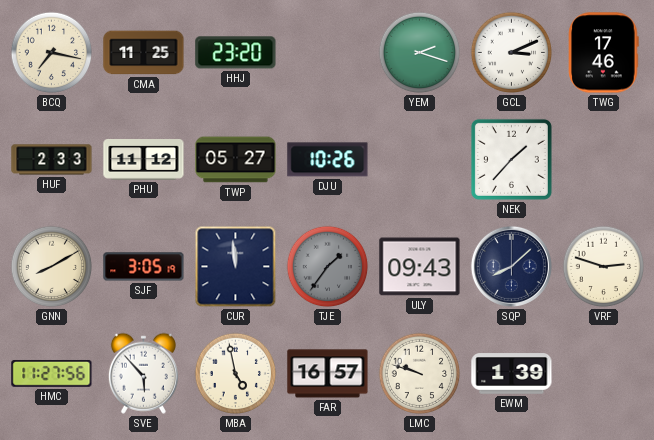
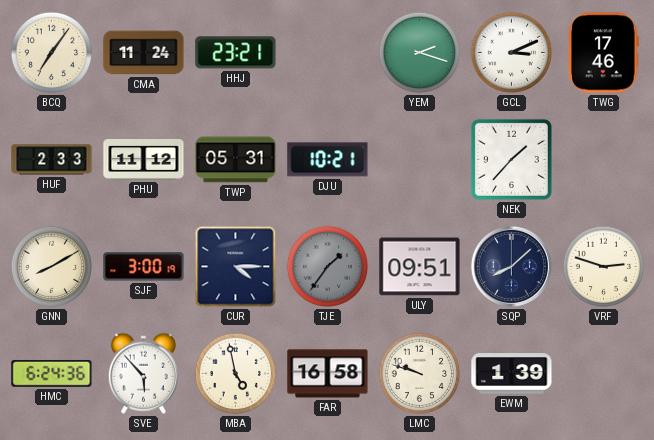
BCQ: 7:17 -> 7:06 (52, 53)
CMA: 11:25 -> 11:24 (144, 53)
HHJ: 23:20 -> 23:21 (236, 53)
TWP: 05:27 -> 05:31 (236, 160)
DJU: 10:26 -> 10:21 (328, 160)
SJF: 3:05 -> 3:00 (144, 267)
CUR: 11:59 -> 4:15 (236, 267)
ULY: 09:43 -> 09:51 (420, 267)
HMC: 11:27 -> 6:24 (52, 373)
FAR: 16:57 -> 16:58 (328, 374)
